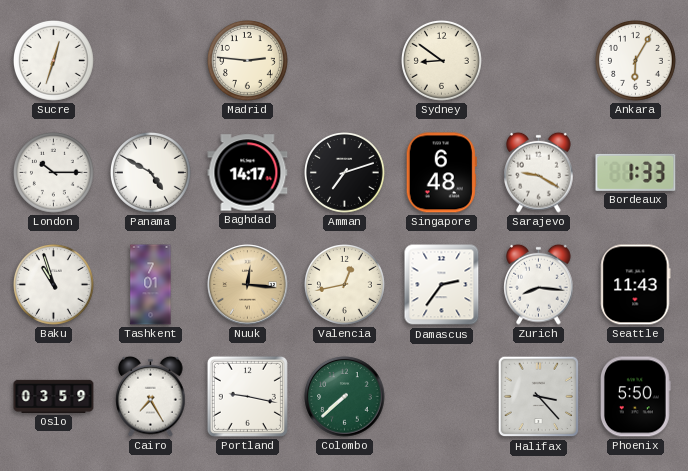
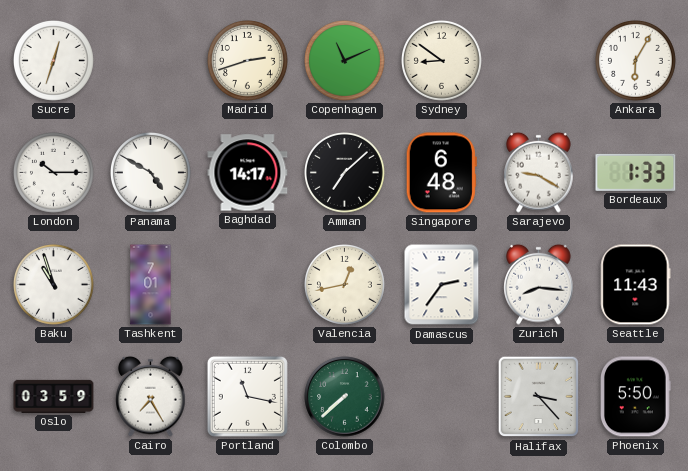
Madrid: 2:46 -> 2:42 (248, 61)
Copenhagen: none -> 11:11 (345, 61)
Amman: 7:12 -> 7:08 (345, 173)
Nuuk: 12:16 -> none (248, 285)
Portland: 9:17 -> 11:17 (247, 396)
